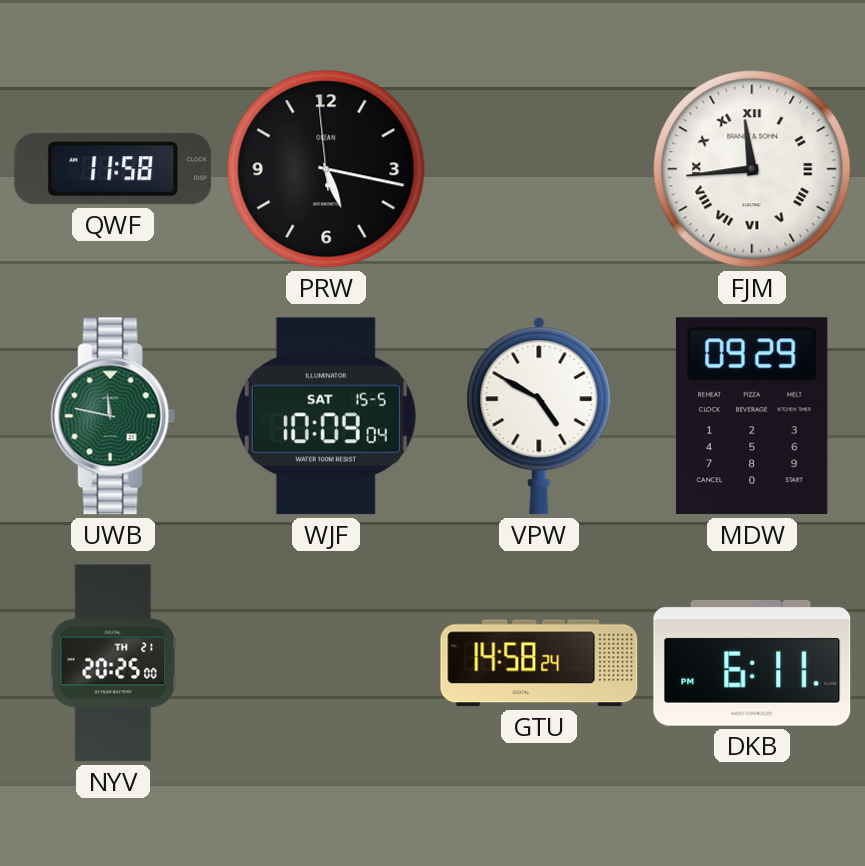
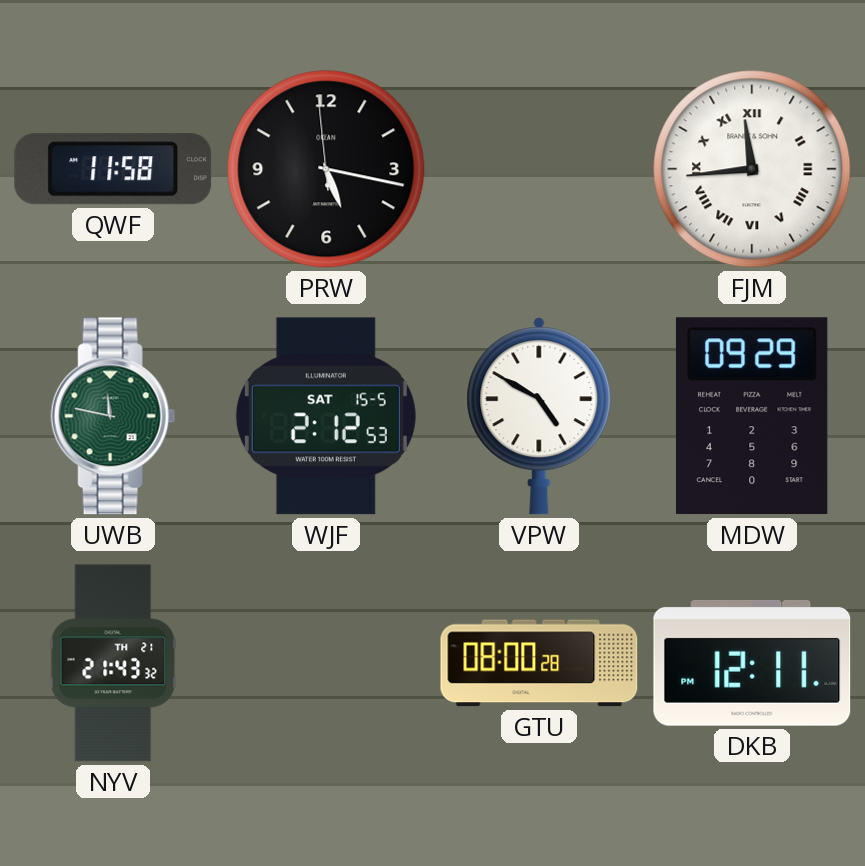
WJF: 10:09 -> 2:12 (326, 416)
NYV: 20:25 -> 21:43 (113, 663)
GTU: 14:58 -> 08:00 (539, 663)
DKB: 6:11 -> 12:11 (752, 663)
